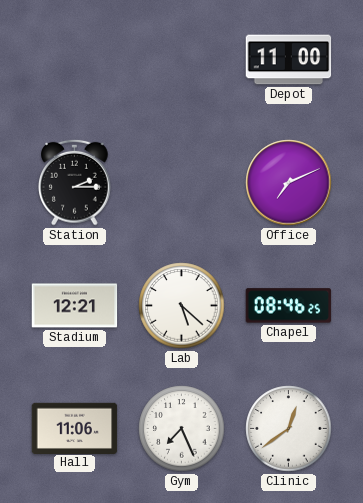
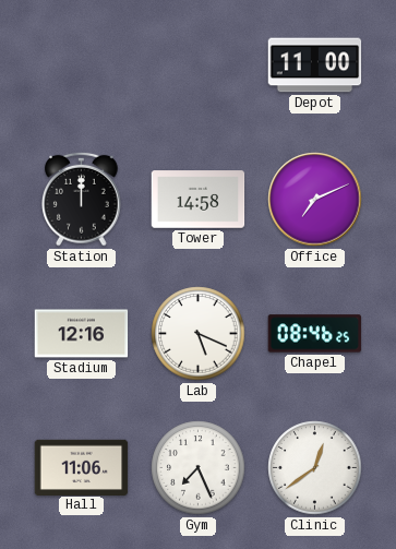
Station: 2:15 -> 12:00 (82, 199)
Tower: none -> 14:58 (199, 200)
Stadium: 12:21 -> 12:16 (82, 334)
Lab: 5:22 -> 5:19 (199, 334)
